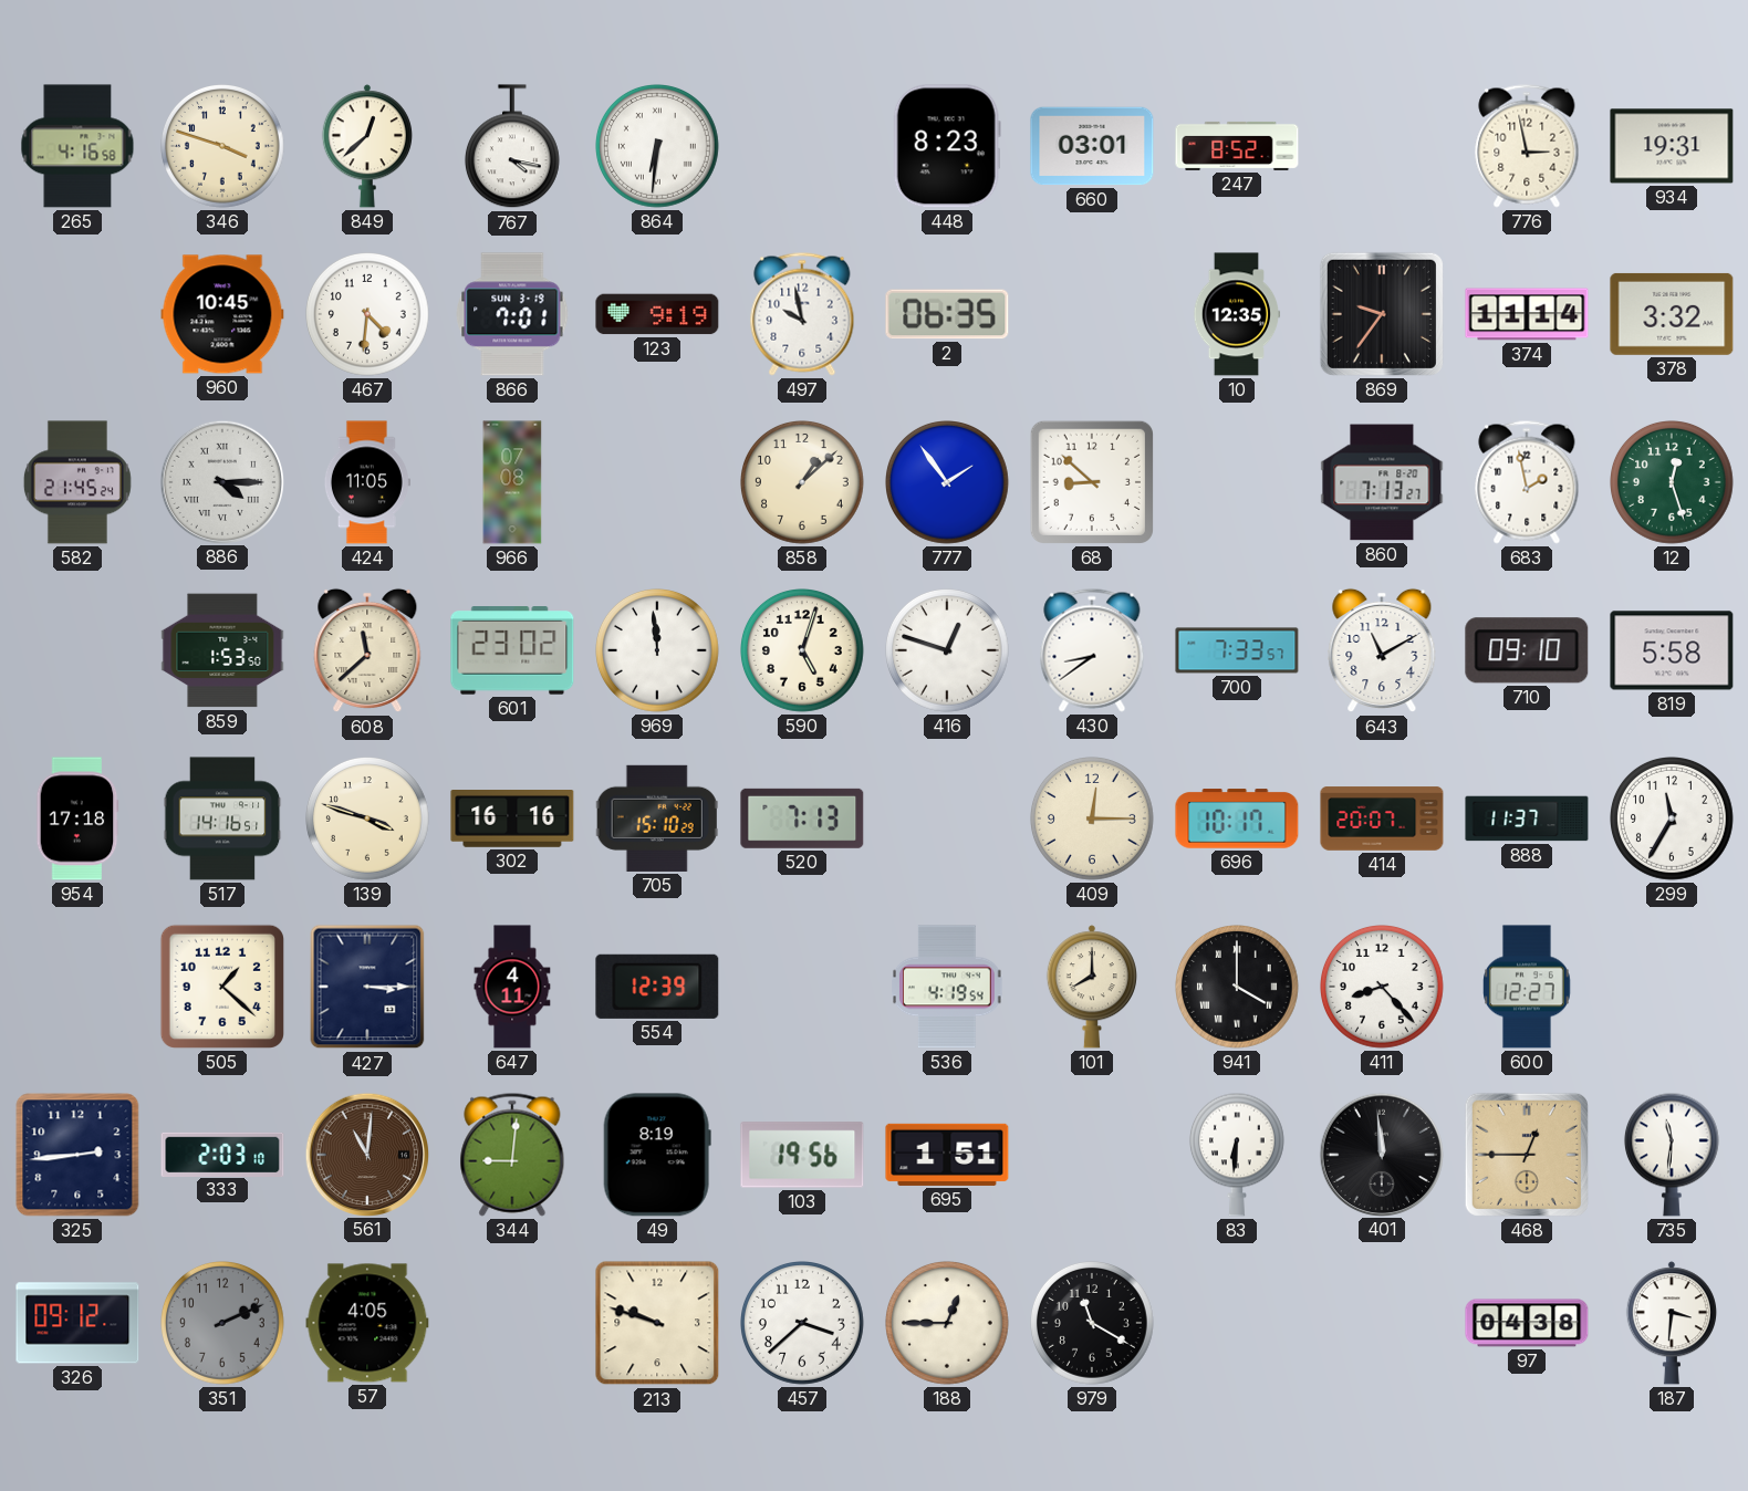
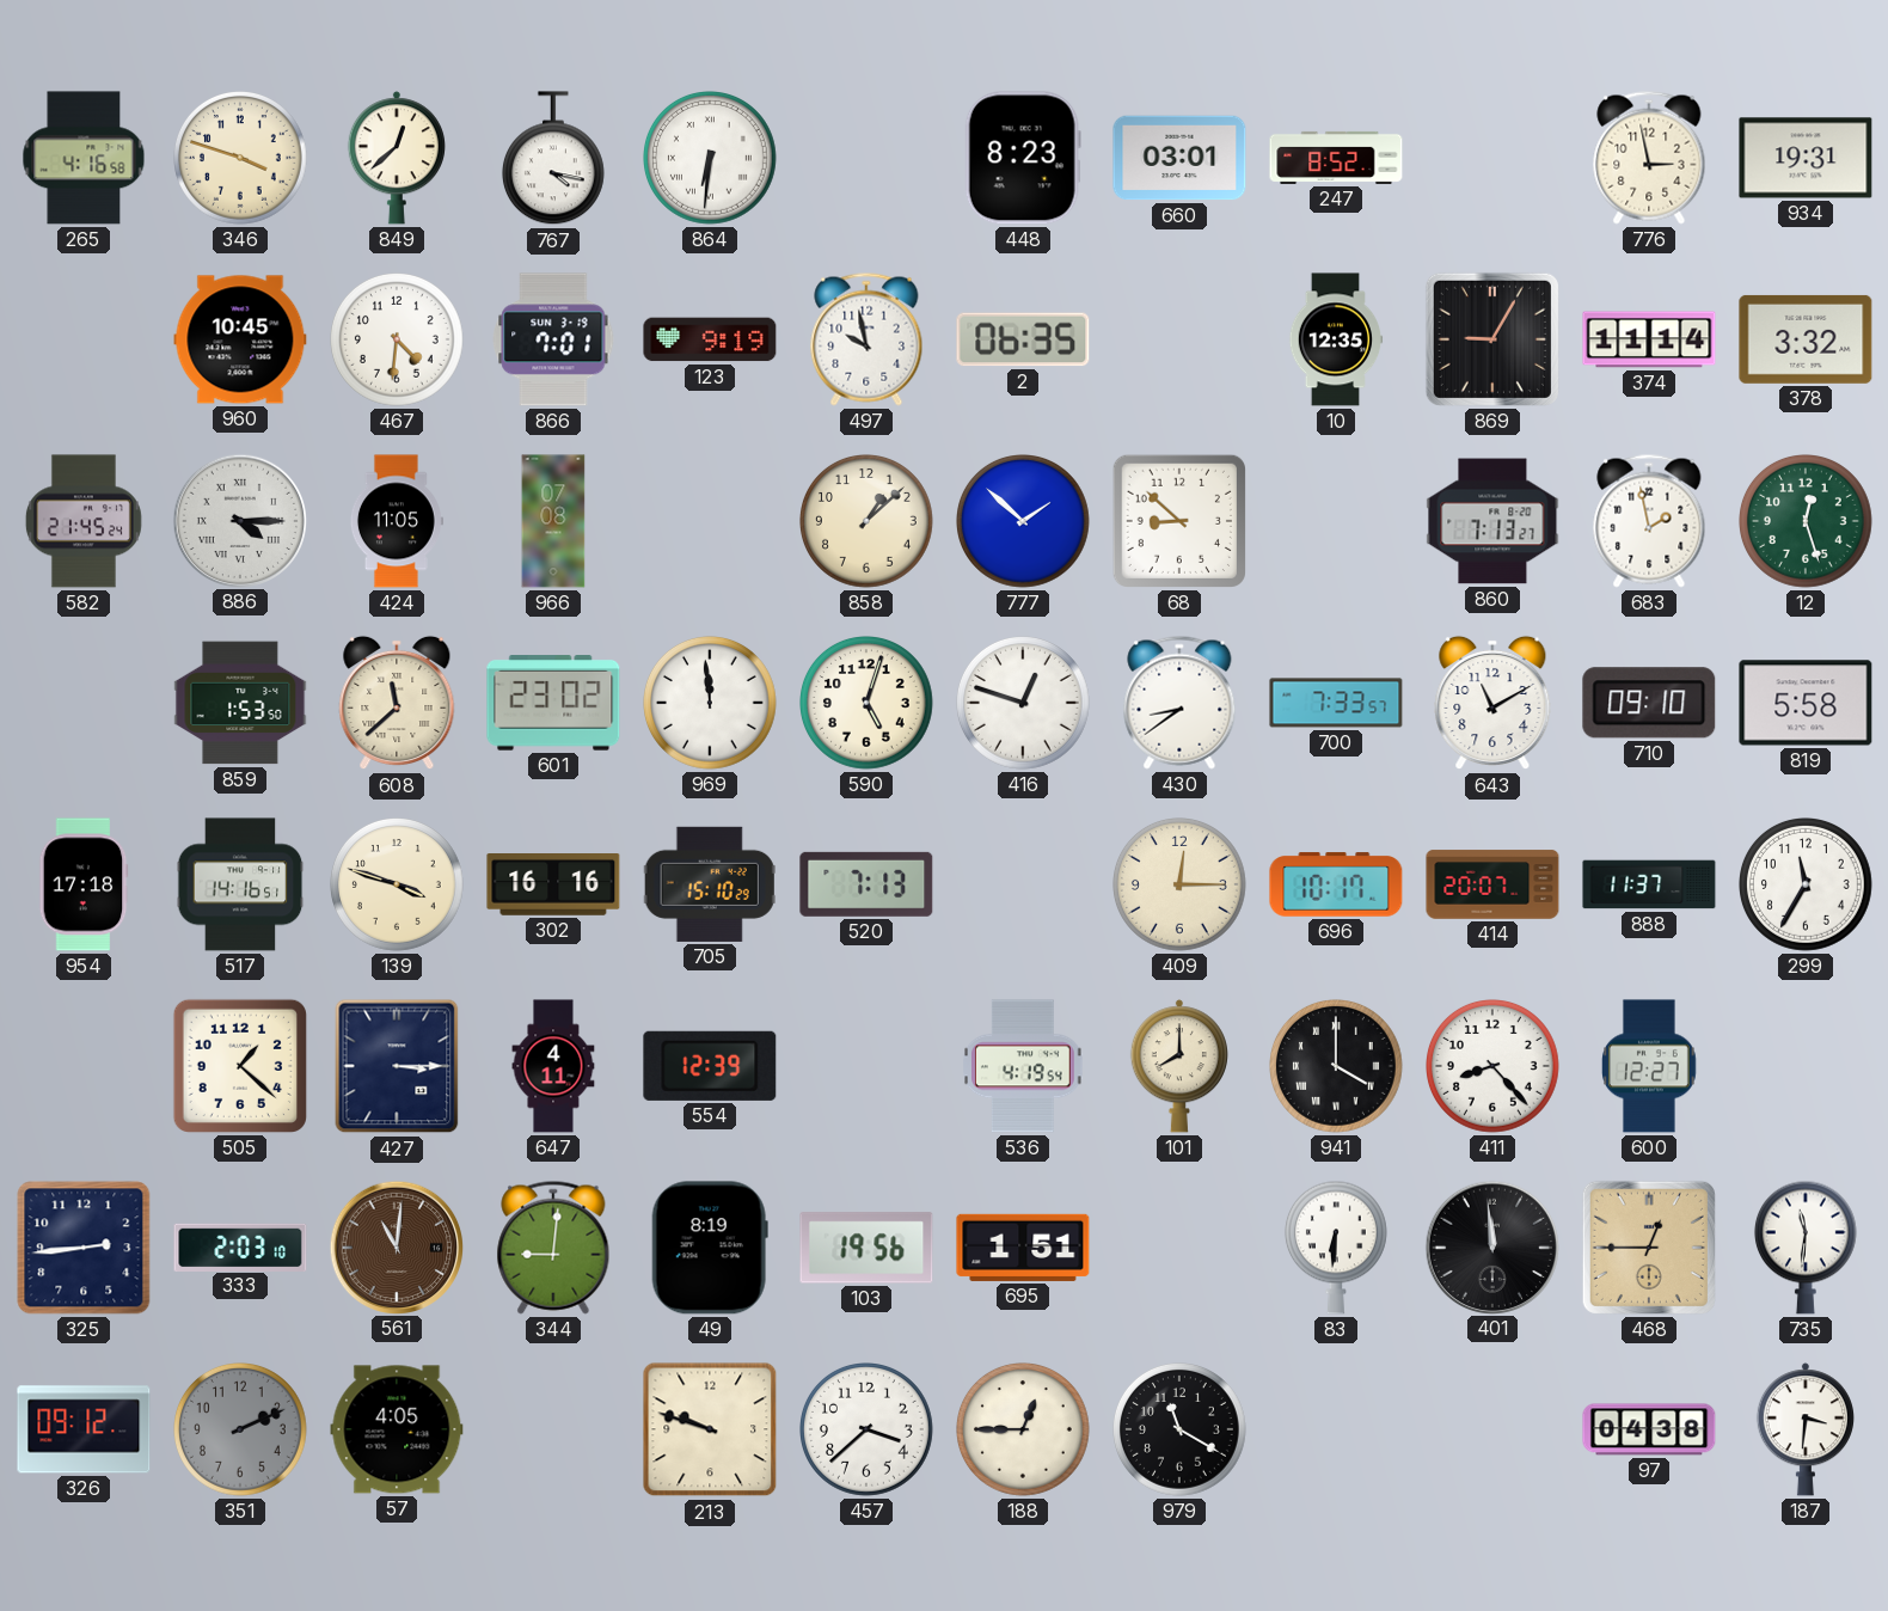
869: 9:36 -> 9:05 (1492, 339)
777: 1:54 -> 1:52 (1024, 522)
